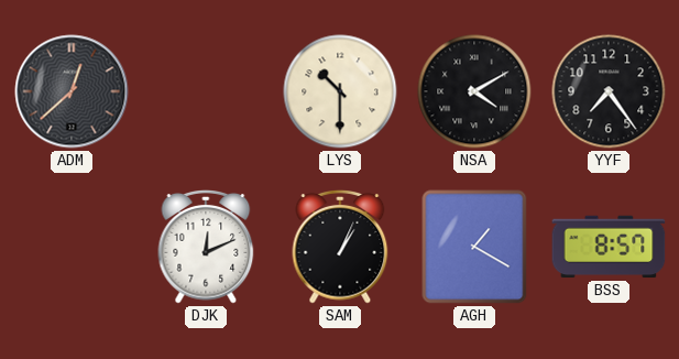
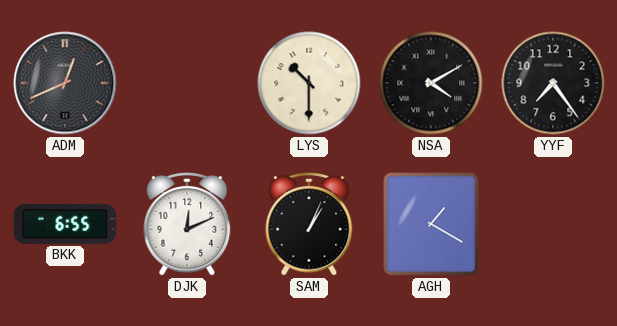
ADM: 12:38 -> 12:41 (65, 83)
BKK: none -> 6:55 (65, 224)
BSS: 8:57 -> none (609, 247)
